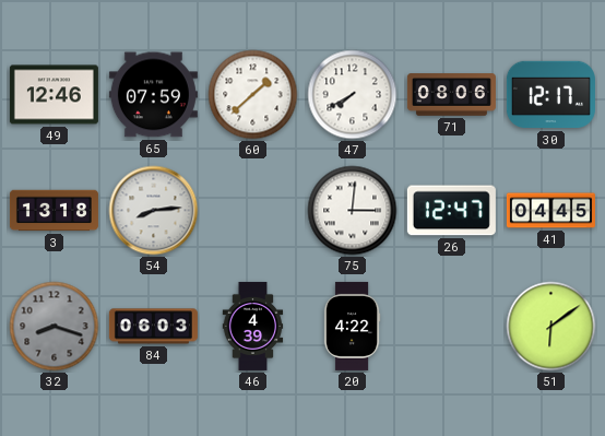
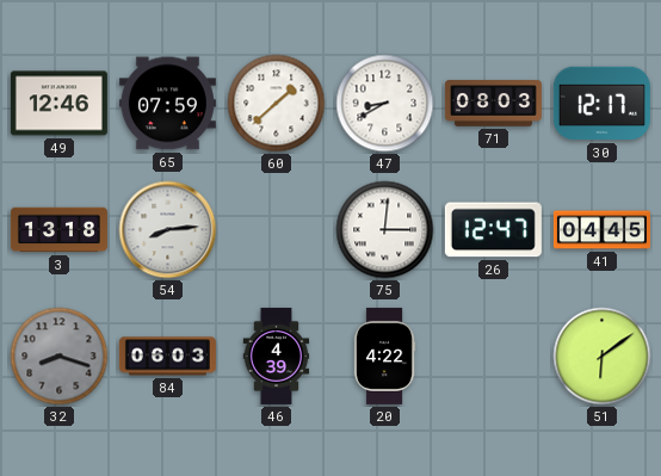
47: 7:40 -> 8:40 (385, 104)
71: 08:06 -> 08:03 (493, 104)
